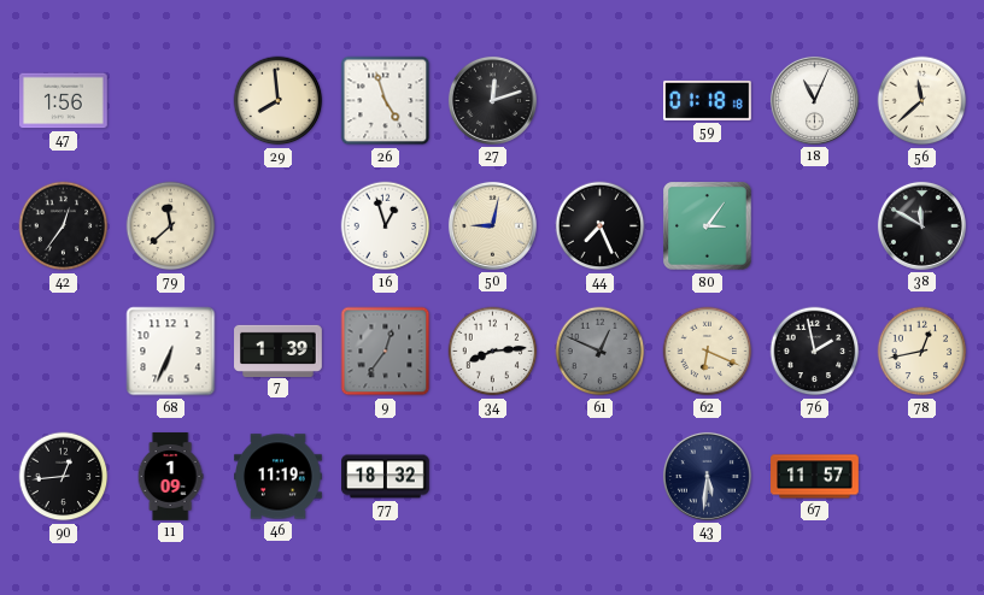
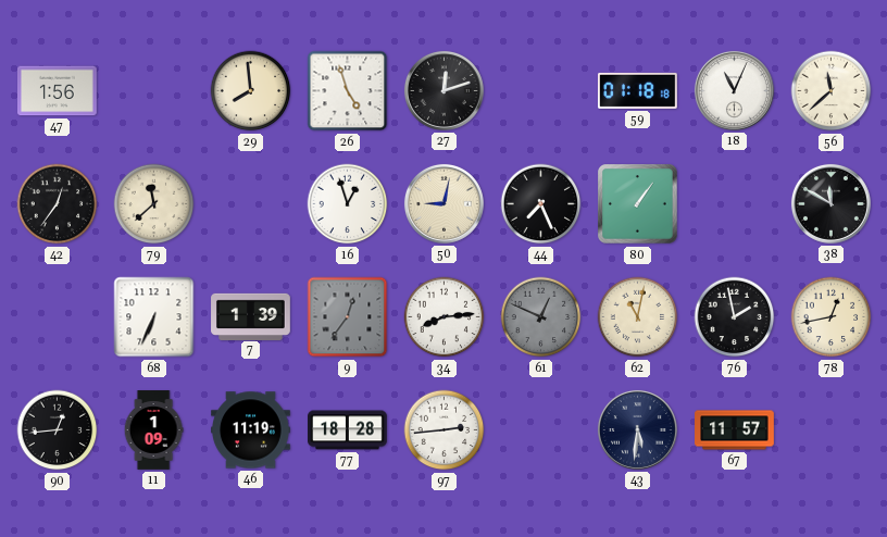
80: 3:06 -> 1:06 (638, 204)
62: 6:19 -> 11:02 (638, 317)
77: 18:32 -> 18:28 (348, 430)
97: none -> 2:44 (445, 430)
